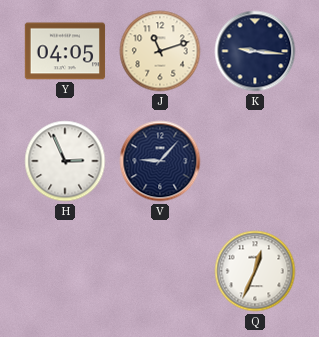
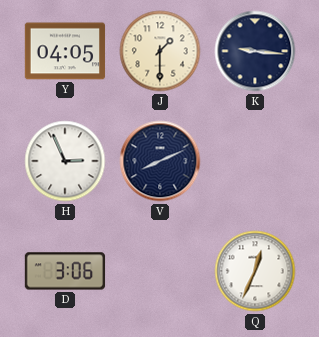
J: 11:12 -> 1:30 (160, 51)
V: 9:07 -> 8:11 (160, 161)
D: none -> 3:06 (65, 271)
